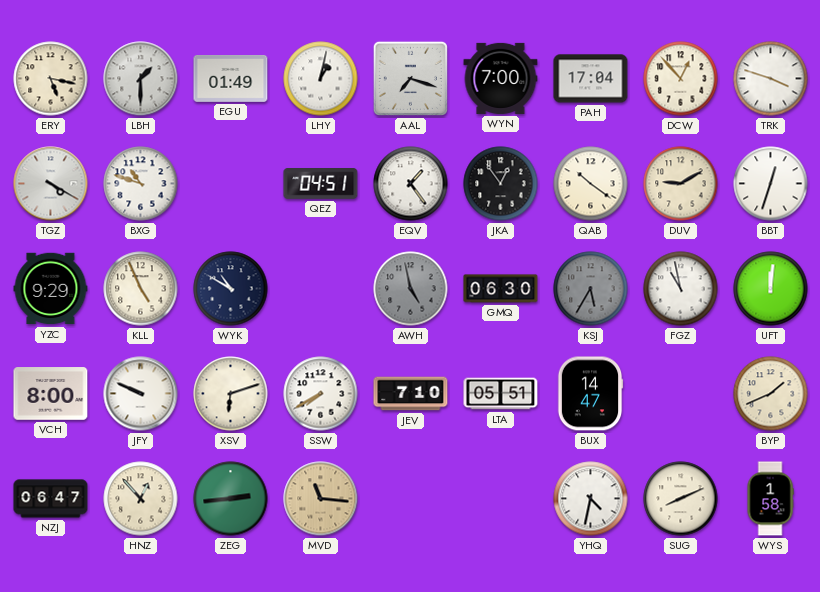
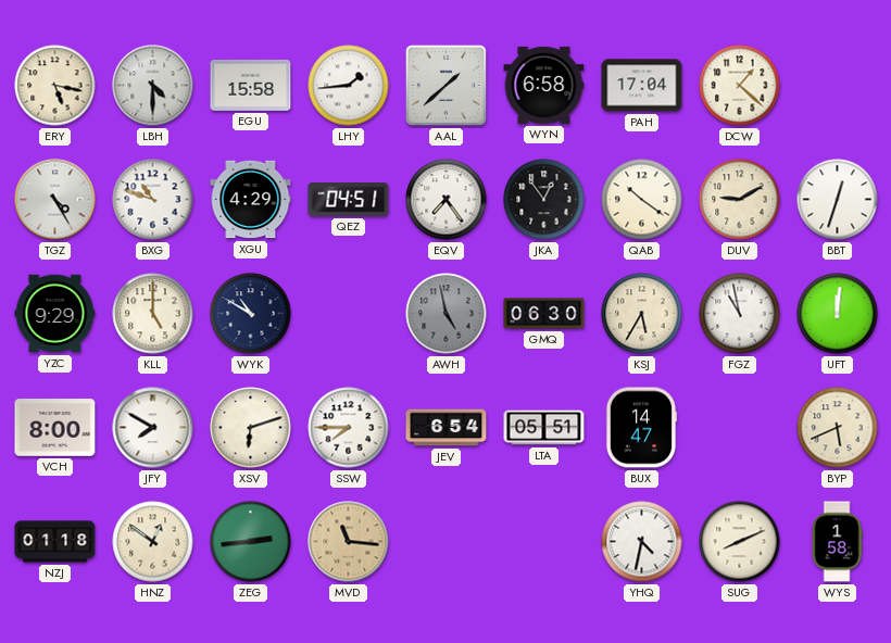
LBH: 1:30 -> 4:30 (153, 86)
EGU: 01:49 -> 15:58 (251, 85)
LHY: 1:02 -> 1:44 (349, 86)
AAL: 7:18 -> 1:38 (446, 85)
WYN: 7:00 -> 6:58 (544, 85)
DCW: 12:53 -> 1:22 (740, 86)
TRK: 3:48 -> none (771, 79)
TGZ: 4:20 -> 4:25 (55, 200)
XGU: none -> 4:29 (251, 200)
EQV: 1:24 -> 7:24 (447, 200)
KLL: 4:56 -> 5:00 (153, 314)
KSJ dial: grey -> cream (642, 314)
JFY: 9:49 -> 7:50 (153, 428)
SSW: 7:40 -> 7:45 (349, 428)
JEV: 7:10 -> 6:54 (447, 428)
BYP: 1:41 -> 5:41 (838, 428)
NZJ: 06:47 -> 01:18 (55, 542)
HNZ: 12:53 -> 12:51 (153, 542)
